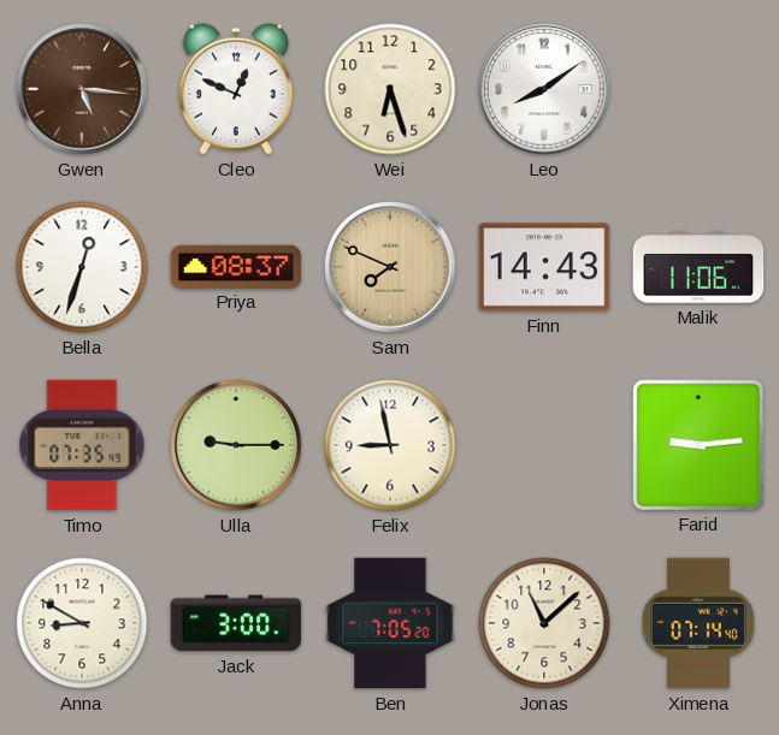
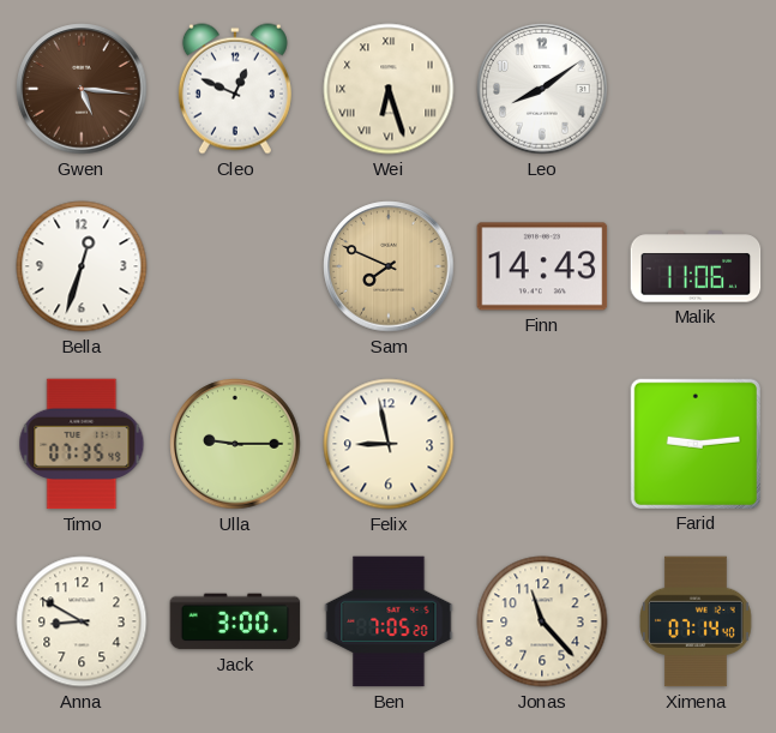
Wei numerals: Arabic -> Roman (389, 89)
Priya: 08:37 -> none (236, 266)
Jonas: 11:08 -> 11:23 (542, 621)
